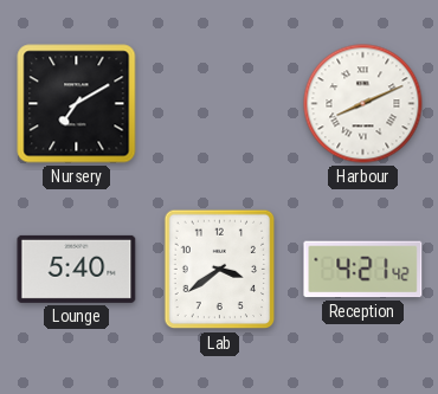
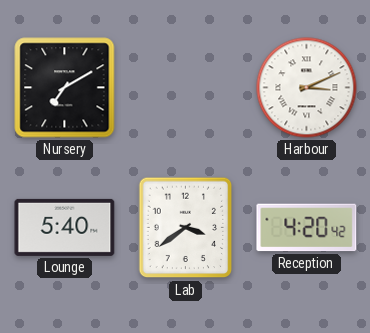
Harbour: 8:11 -> 3:11 (307, 88)
Reception: 4:21 -> 4:20 (307, 228)
